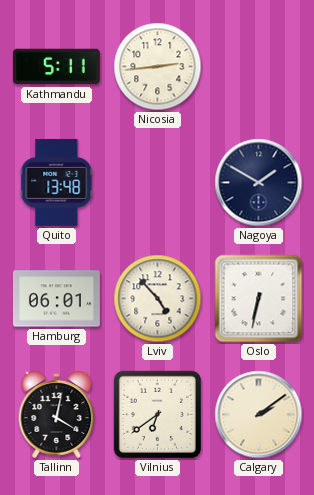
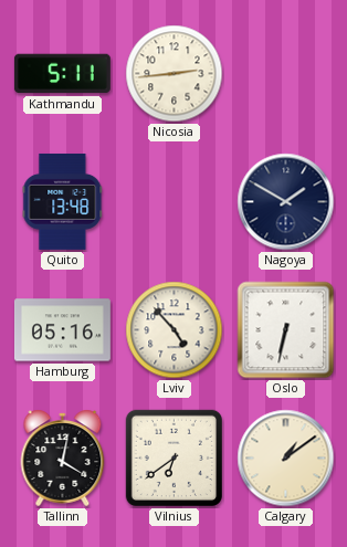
Hamburg: 06:01 -> 05:16 (62, 330)
Calgary: 2:09 -> 1:09 (286, 459)
